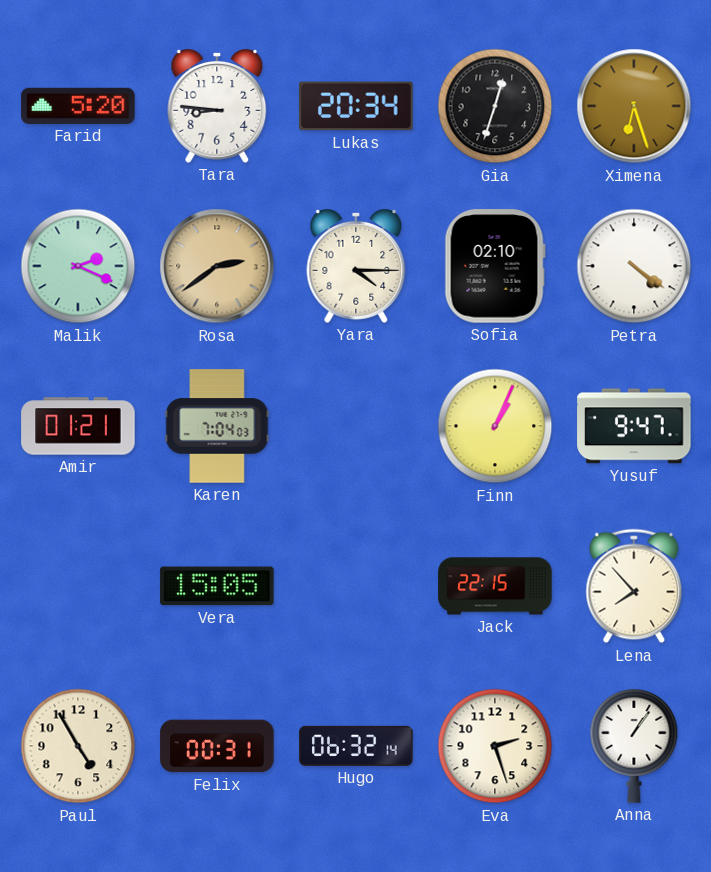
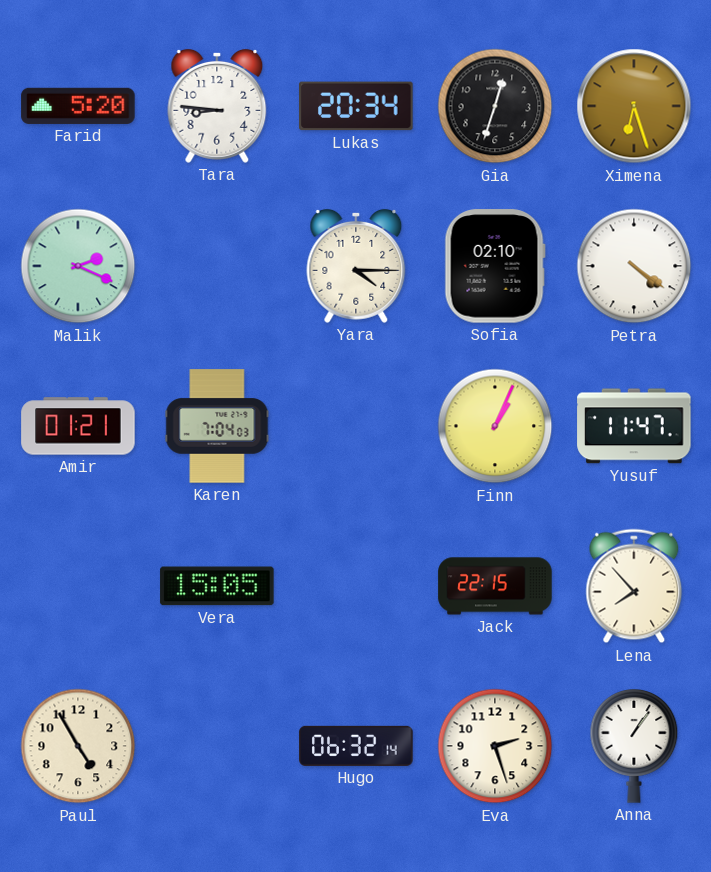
Rosa: 2:39 -> none (217, 266)
Yusuf: 9:47 -> 11:47 (634, 426)
Felix: 00:31 -> none (217, 746)
